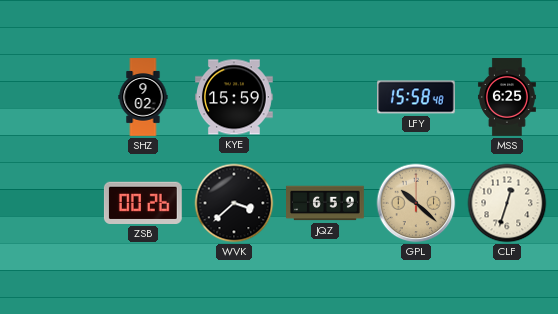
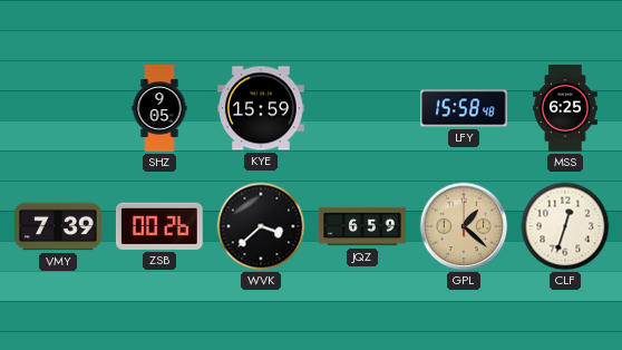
SHZ: 9:02 -> 9:05 (159, 108)
VMY: none -> 7:39 (59, 226)
GPL: 10:22 -> 1:22 (464, 226)
